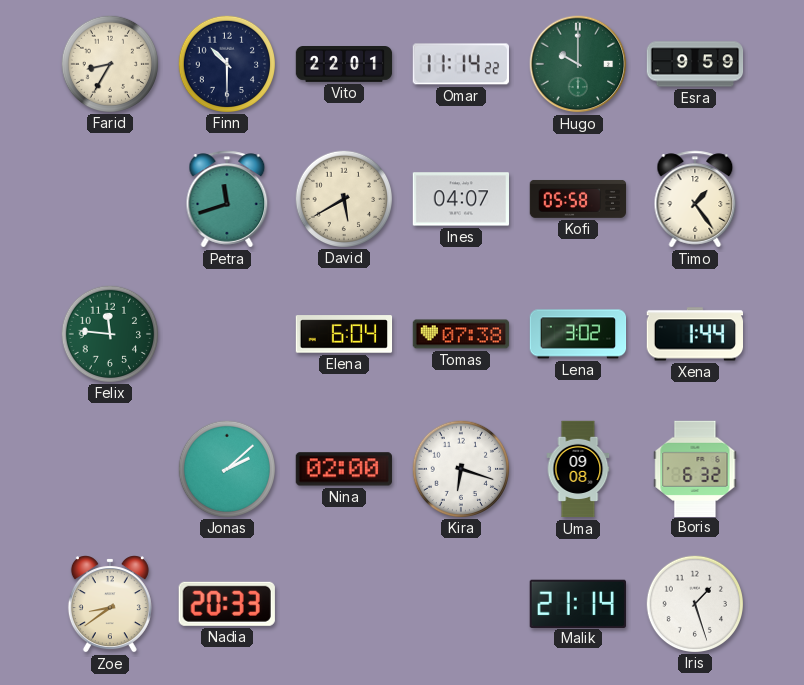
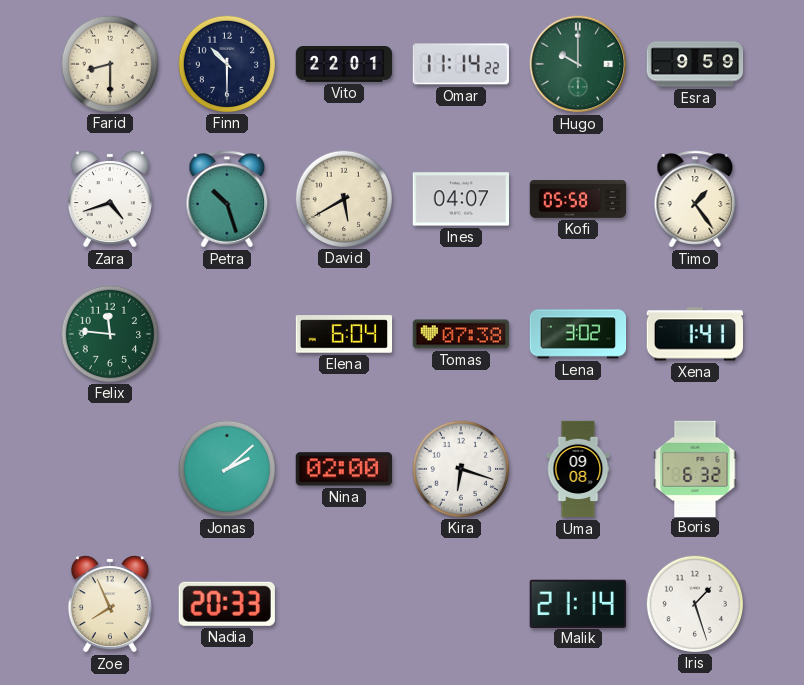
Farid: 8:35 -> 8:30 (109, 63)
Zara: none -> 4:42 (110, 199)
Petra: 11:42 -> 10:27 (227, 199)
Xena: 1:44 -> 1:41 (694, 334)
Zoe: 8:39 -> 7:56 (110, 604)
